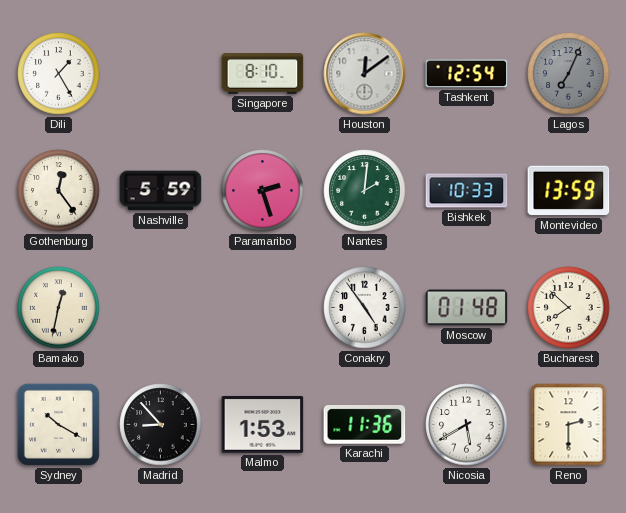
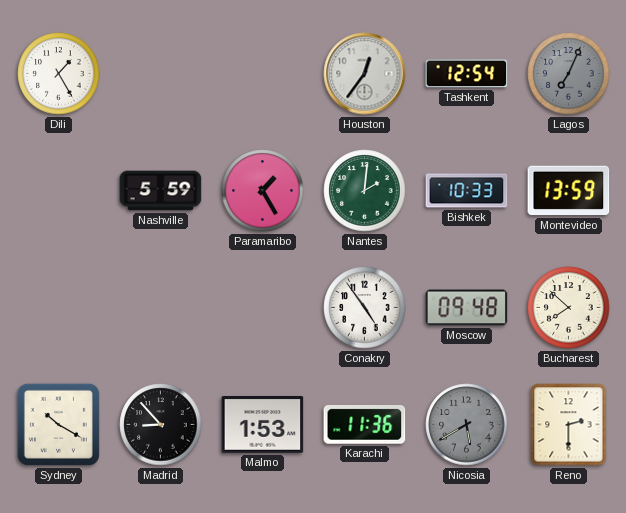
Singapore: 8:10 -> none (263, 74)
Houston: 12:09 -> 12:36 (365, 74)
Gothenburg: 12:24 -> none (59, 191)
Paramaribo: 2:27 -> 1:25 (263, 191)
Bamako: 12:32 -> none (59, 308)
Moscow: 01:48 -> 09:48 (467, 308)
Nicosia dial: white -> grey (467, 425)
